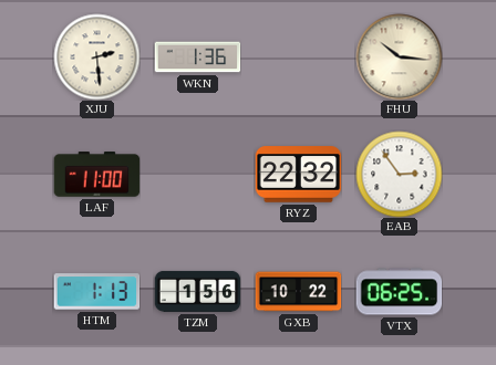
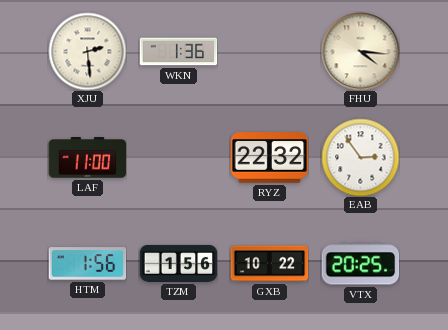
FHU: 10:16 -> 4:16 (360, 51)
HTM: 1:13 -> 1:56 (87, 264)
VTX: 06:25 -> 20:25 (360, 264)
